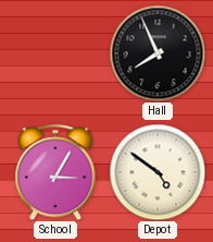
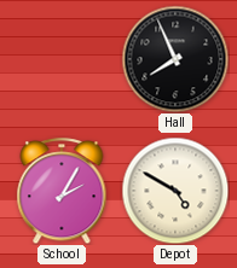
School: 3:05 -> 2:05 (62, 191)
Depot: 4:51 -> 4:50 (175, 191)
